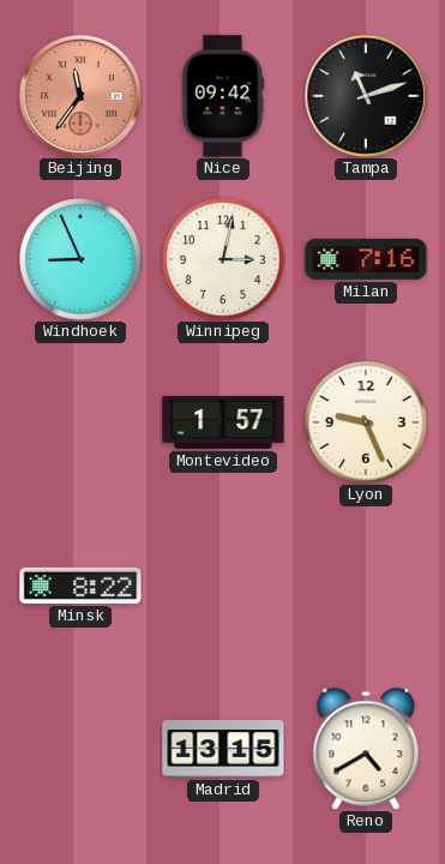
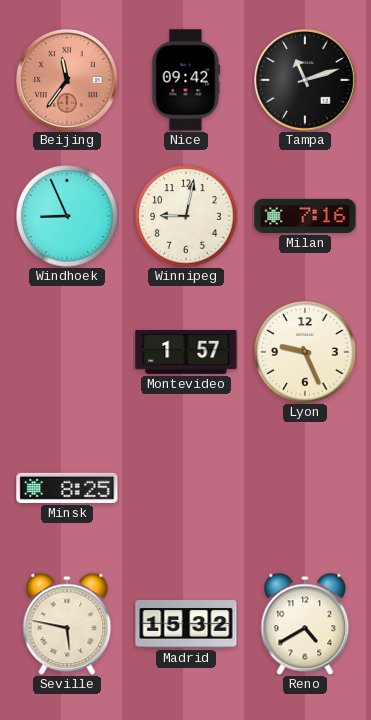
Winnipeg: 3:02 -> 9:02 (186, 216)
Minsk: 8:22 -> 8:25 (67, 488)
Seville: none -> 5:47 (67, 624)
Madrid: 13:15 -> 15:32 (186, 625)
